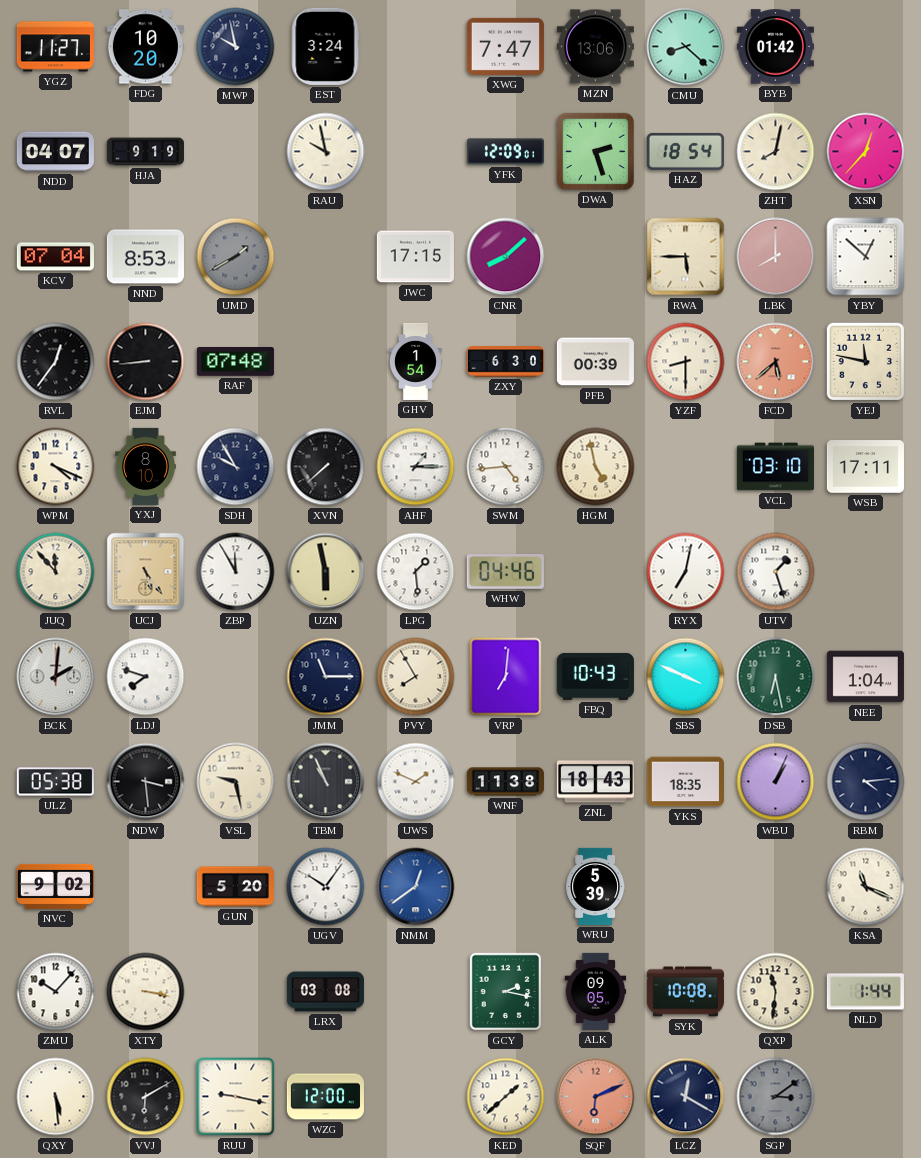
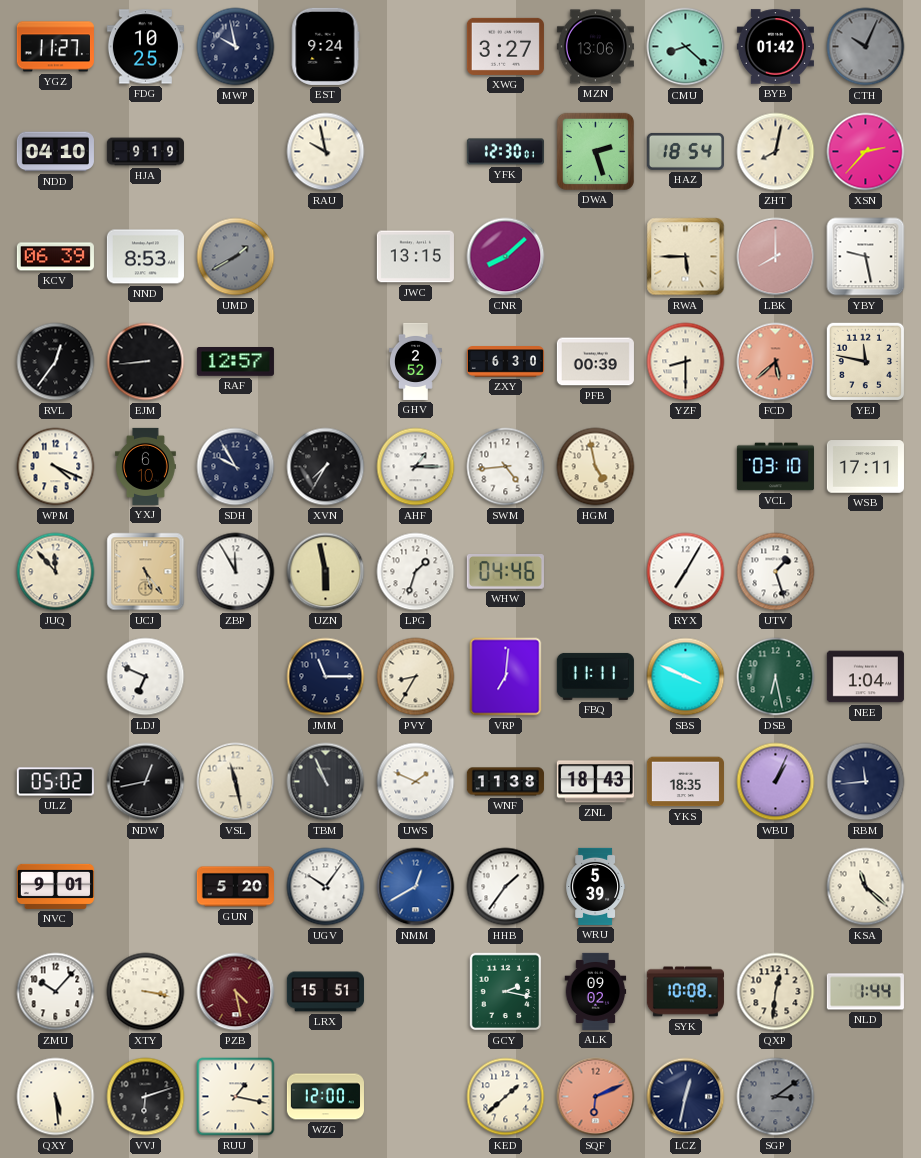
FDG: 10:20 -> 10:25 (145, 47)
EST: 3:24 -> 9:24 (325, 46)
XWG: 7:47 -> 3:27 (505, 46)
CTH: none -> 10:04 (866, 47)
NDD: 04:07 -> 04:10 (55, 152)
YFK: 12:09 -> 12:30 (505, 152)
XSN: 12:37 -> 2:37 (866, 152)
KCV: 07:04 -> 06:39 (55, 257)
JWC: 17:15 -> 13:15 (415, 257)
YBY: 12:52 -> 9:28 (866, 257)
RAF: 07:48 -> 12:57 (235, 362)
GHV: 1:54 -> 2:52 (415, 361)
YXJ: 8:10 -> 6:10 (145, 466)
XVN: 7:38 -> 7:35 (326, 467)
LPG: 1:29 -> 1:33 (416, 572)
RYX: 7:02 -> 7:05 (686, 572)
BCK: 2:01 -> none (56, 677)
LDJ: 7:48 -> 6:49 (146, 677)
PVY: 7:55 -> 8:35 (416, 677)
FBQ: 10:43 -> 11:11 (595, 676)
ULZ: 05:38 -> 05:02 (55, 782)
NDW: 3:29 -> 12:43 (146, 782)
VSL: 9:28 -> 11:28 (236, 782)
RBM: 4:14 -> 11:44 (866, 782)
NVC: 9:02 -> 9:01 (55, 886)
NMM: 12:39 -> 12:40 (416, 887)
HHB: none -> 1:36 (506, 887)
KSA: 11:19 -> 11:22 (866, 887)
PZB: none -> 4:28 (236, 992)
LRX: 03:08 -> 15:51 (325, 992)
ALK: 09:05 -> 09:02 (596, 991)
QXP: 11:31 -> 12:31 (776, 992)
VVJ: 6:10 -> 6:12 (146, 1097)
RUU: 9:17 -> 1:17 (236, 1097)
LCZ: 12:20 -> 12:32 (686, 1097)
